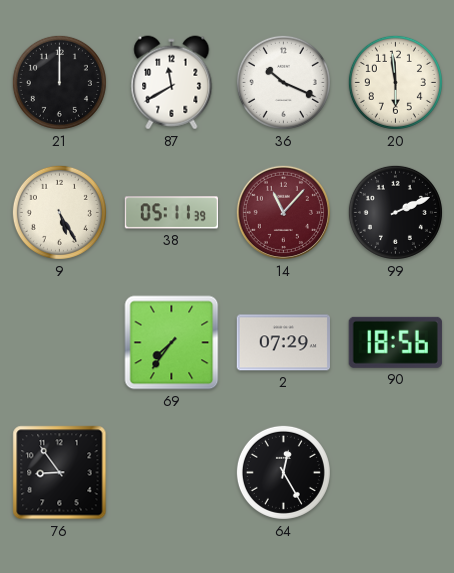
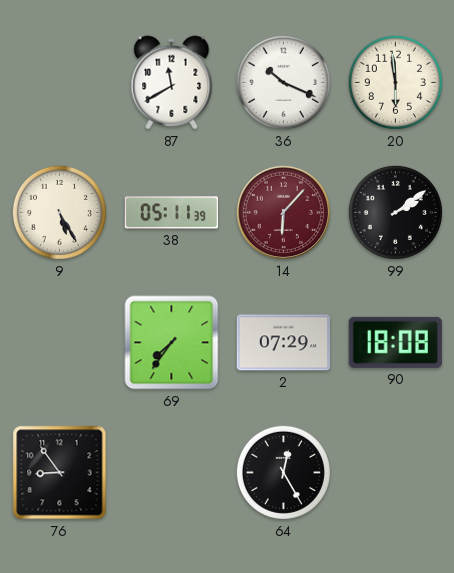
21: 12:00 -> none (59, 82)
14: 11:07 -> 6:07 (283, 212)
99: 2:11 -> 2:09 (395, 212)
90: 18:56 -> 18:08 (395, 342)
